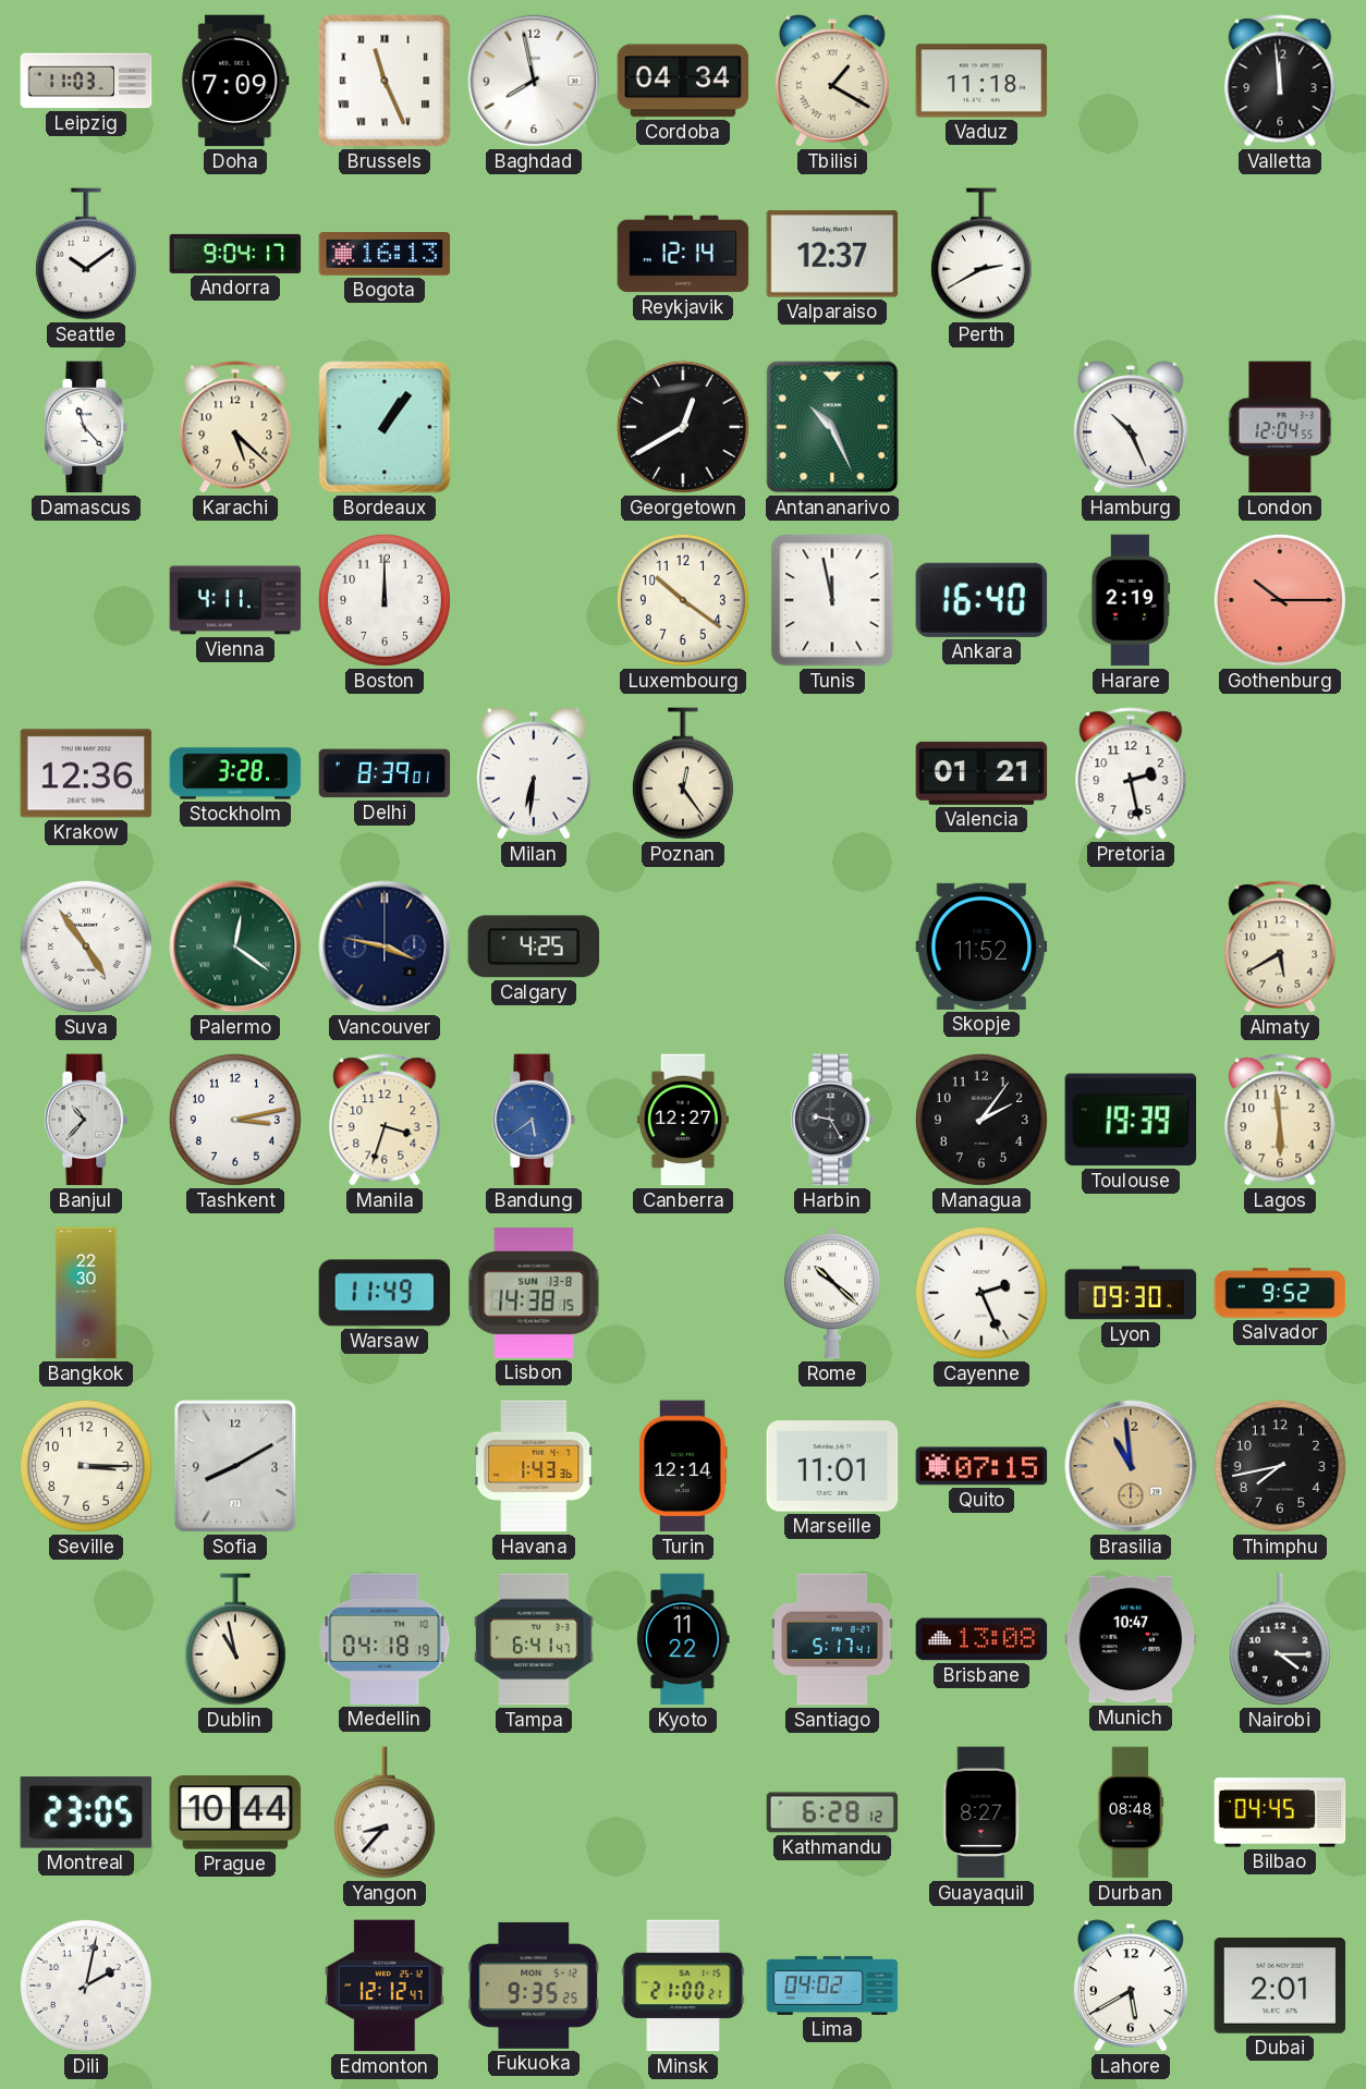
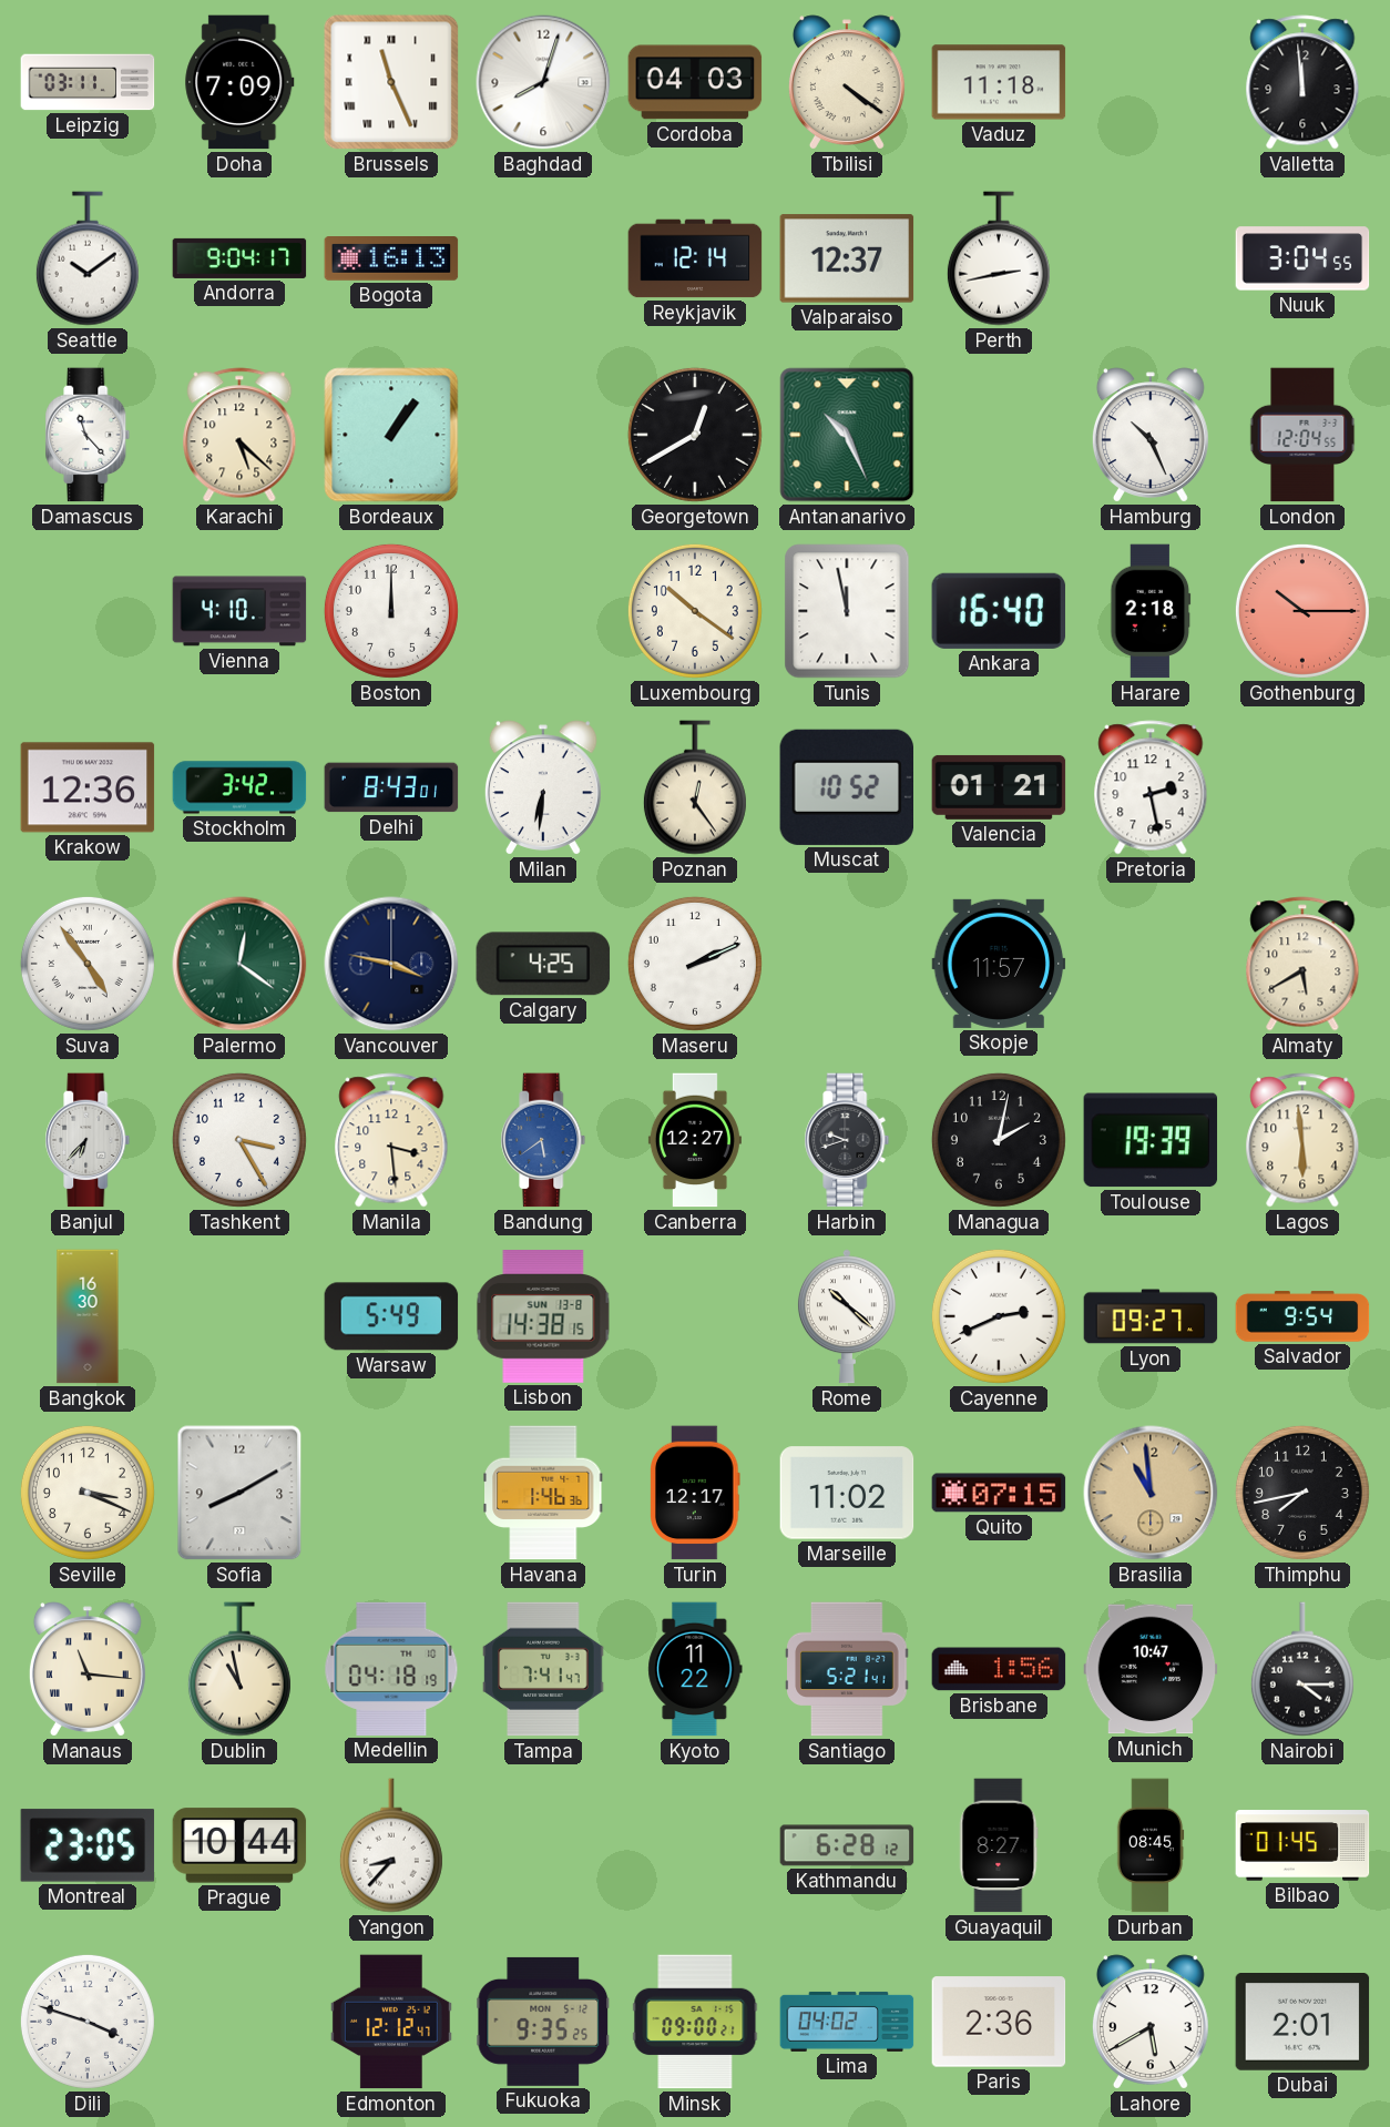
Leipzig: 11:03 -> 03:11 (88, 82)
Baghdad: 7:58 -> 8:03 (543, 82)
Cordoba: 04:34 -> 04:03 (695, 82)
Tbilisi: 1:20 -> 4:21 (847, 82)
Perth: 2:40 -> 2:43 (999, 258)
Nuuk: none -> 3:04 (1302, 258)
Vienna: 4:11 -> 4:10 (239, 611)
Harare: 2:19 -> 2:18 (1151, 611)
Stockholm: 3:28 -> 3:42 (239, 787)
Delhi: 8:39 -> 8:43 (391, 787)
Muscat: none -> 10:52 (846, 787)
Maseru: none -> 2:11 (695, 964)
Skopje: 11:52 -> 11:57 (999, 964)
Banjul: 10:37 -> 6:37 (88, 1140)
Tashkent: 3:13 -> 3:25 (239, 1140)
Manila: 3:33 -> 3:29 (391, 1140)
Harbin: 9:25 -> 9:42 (847, 1140)
Managua: 2:06 -> 2:02 (999, 1140)
Bangkok: 22:30 -> 16:30 (88, 1316)
Warsaw: 11:49 -> 5:49 (391, 1316)
Cayenne: 2:26 -> 2:41 (999, 1316)
Lyon: 09:30 -> 09:27 (1151, 1316)
Salvador: 9:52 -> 9:54 (1302, 1316)
Seville: 3:15 -> 3:19 (88, 1493)
Havana: 1:43 -> 1:46 (543, 1493)
Turin: 12:14 -> 12:17 (696, 1493)
Marseille: 11:01 -> 11:02 (847, 1493)
Manaus: none -> 11:16 (88, 1669)
Tampa: 6:41 -> 7:41 (543, 1669)
Santiago: 5:17 -> 5:21 (847, 1669)
Brisbane: 13:08 -> 1:56 (999, 1669)
Durban: 08:48 -> 08:45 (1151, 1845)
Bilbao: 04:45 -> 01:45 (1302, 1845)
Dili: 2:02 -> 3:48 (88, 2022)
Minsk: 21:00 -> 09:00 (695, 2022)
Paris: none -> 2:36 (999, 2022)
